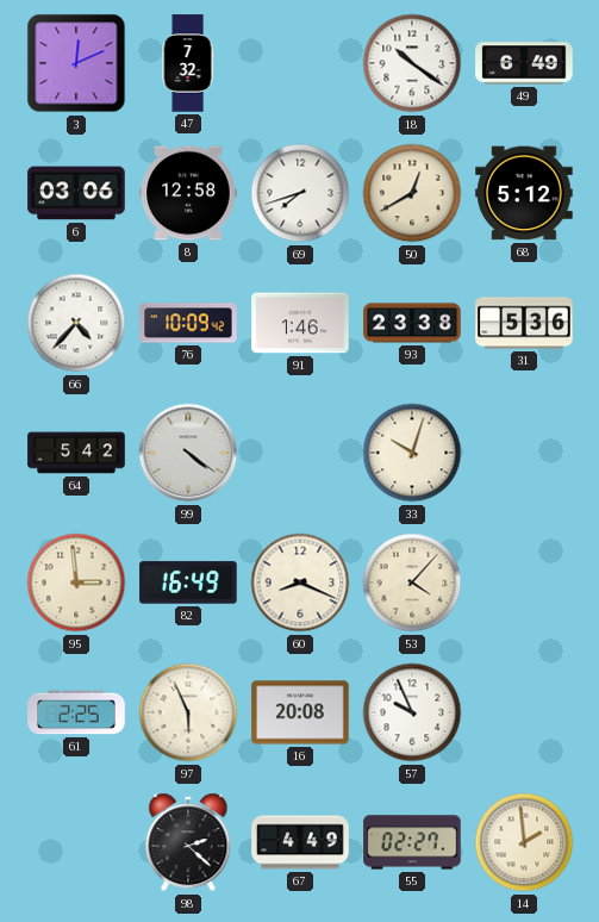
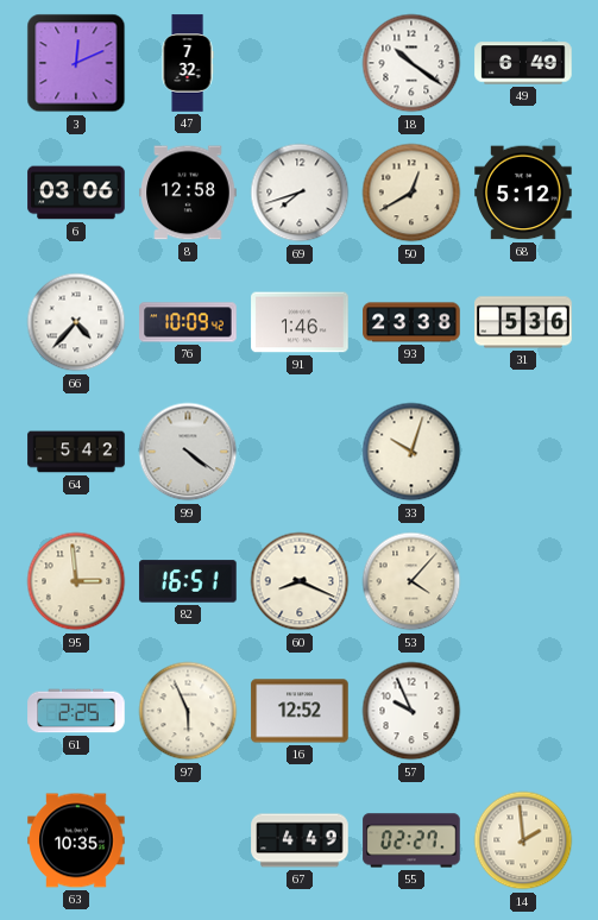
82: 16:49 -> 16:51 (188, 581)
16: 20:08 -> 12:52 (300, 711)
63: none -> 10:35 (76, 840)
98: 2:22 -> none (188, 842)
